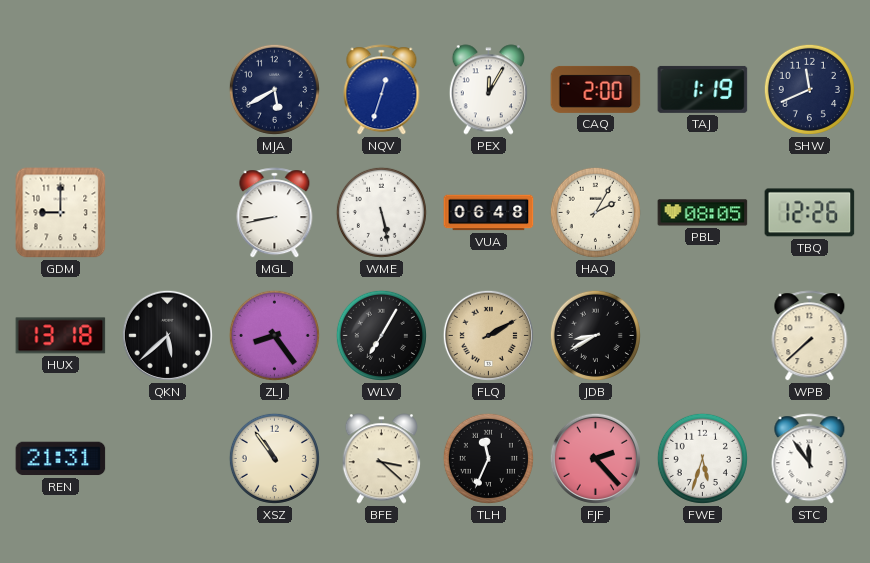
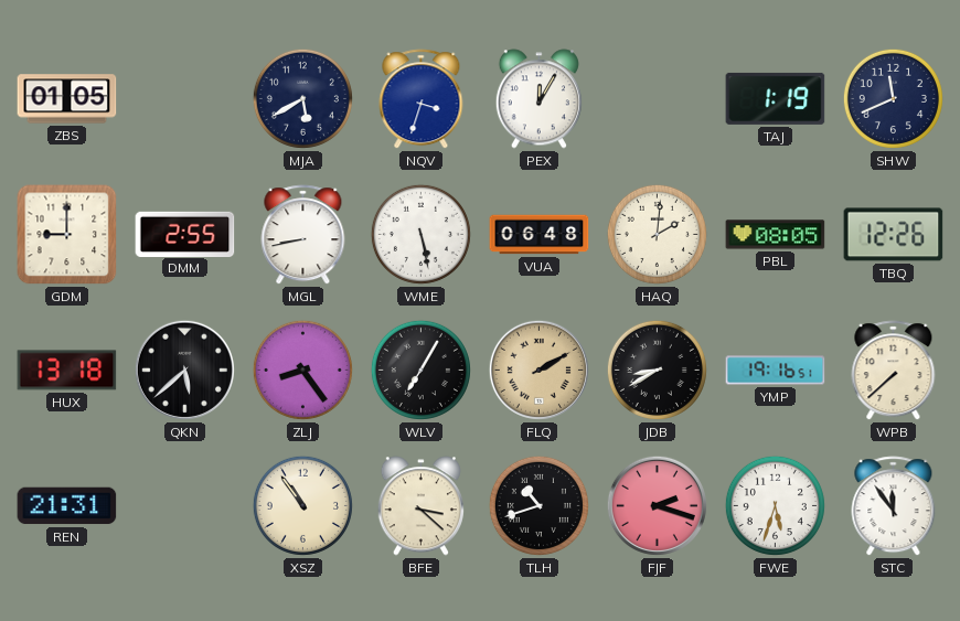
ZBS: none -> 01:05 (67, 99)
NQV: 12:33 -> 3:33 (422, 99)
CAQ: 2:00 -> none (596, 89)
DMM: none -> 2:55 (185, 234)
HAQ: 2:05 -> 2:01 (657, 234)
YMP: none -> 19:16 (776, 371)
TLH: 11:34 -> 10:42 (538, 505)
FJF: 2:23 -> 2:18 (657, 505)
